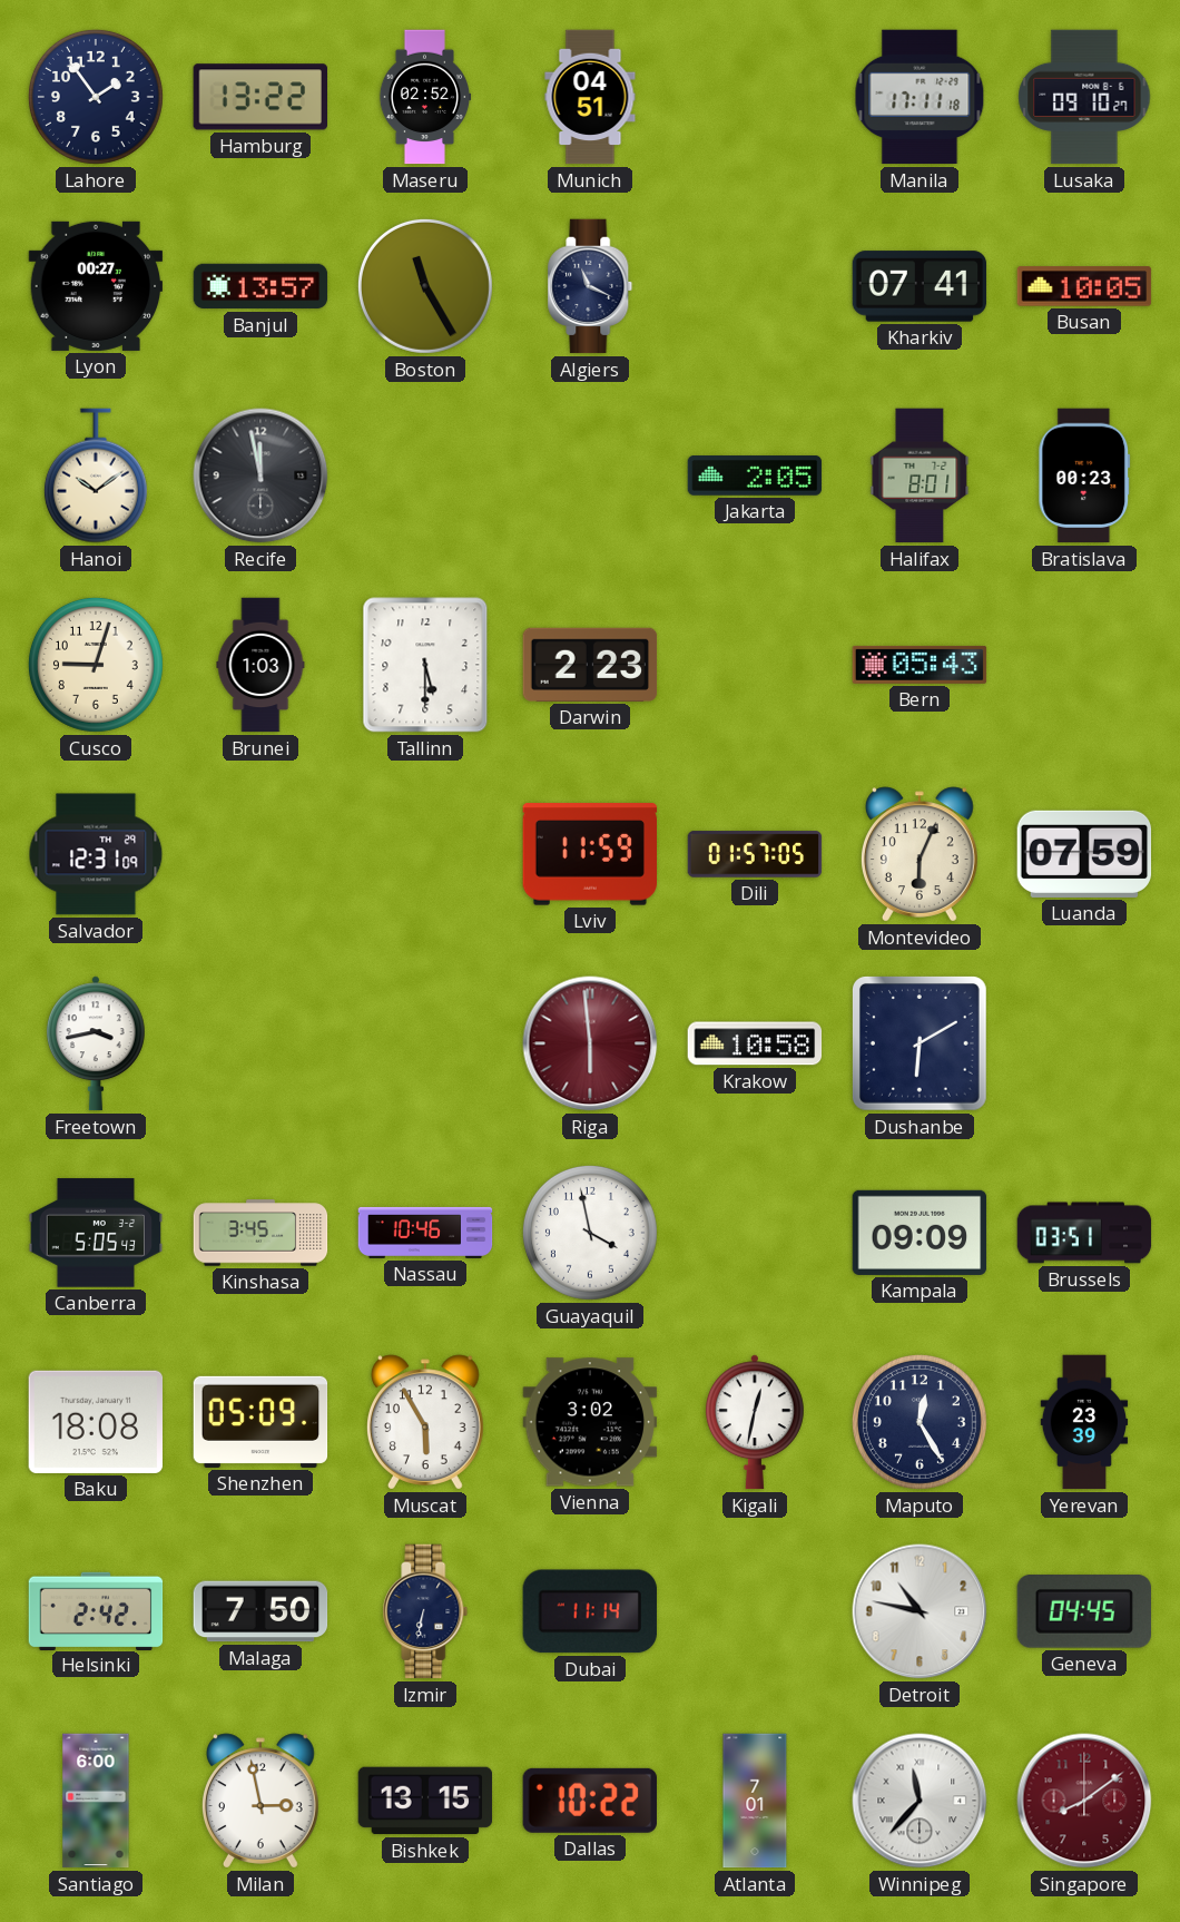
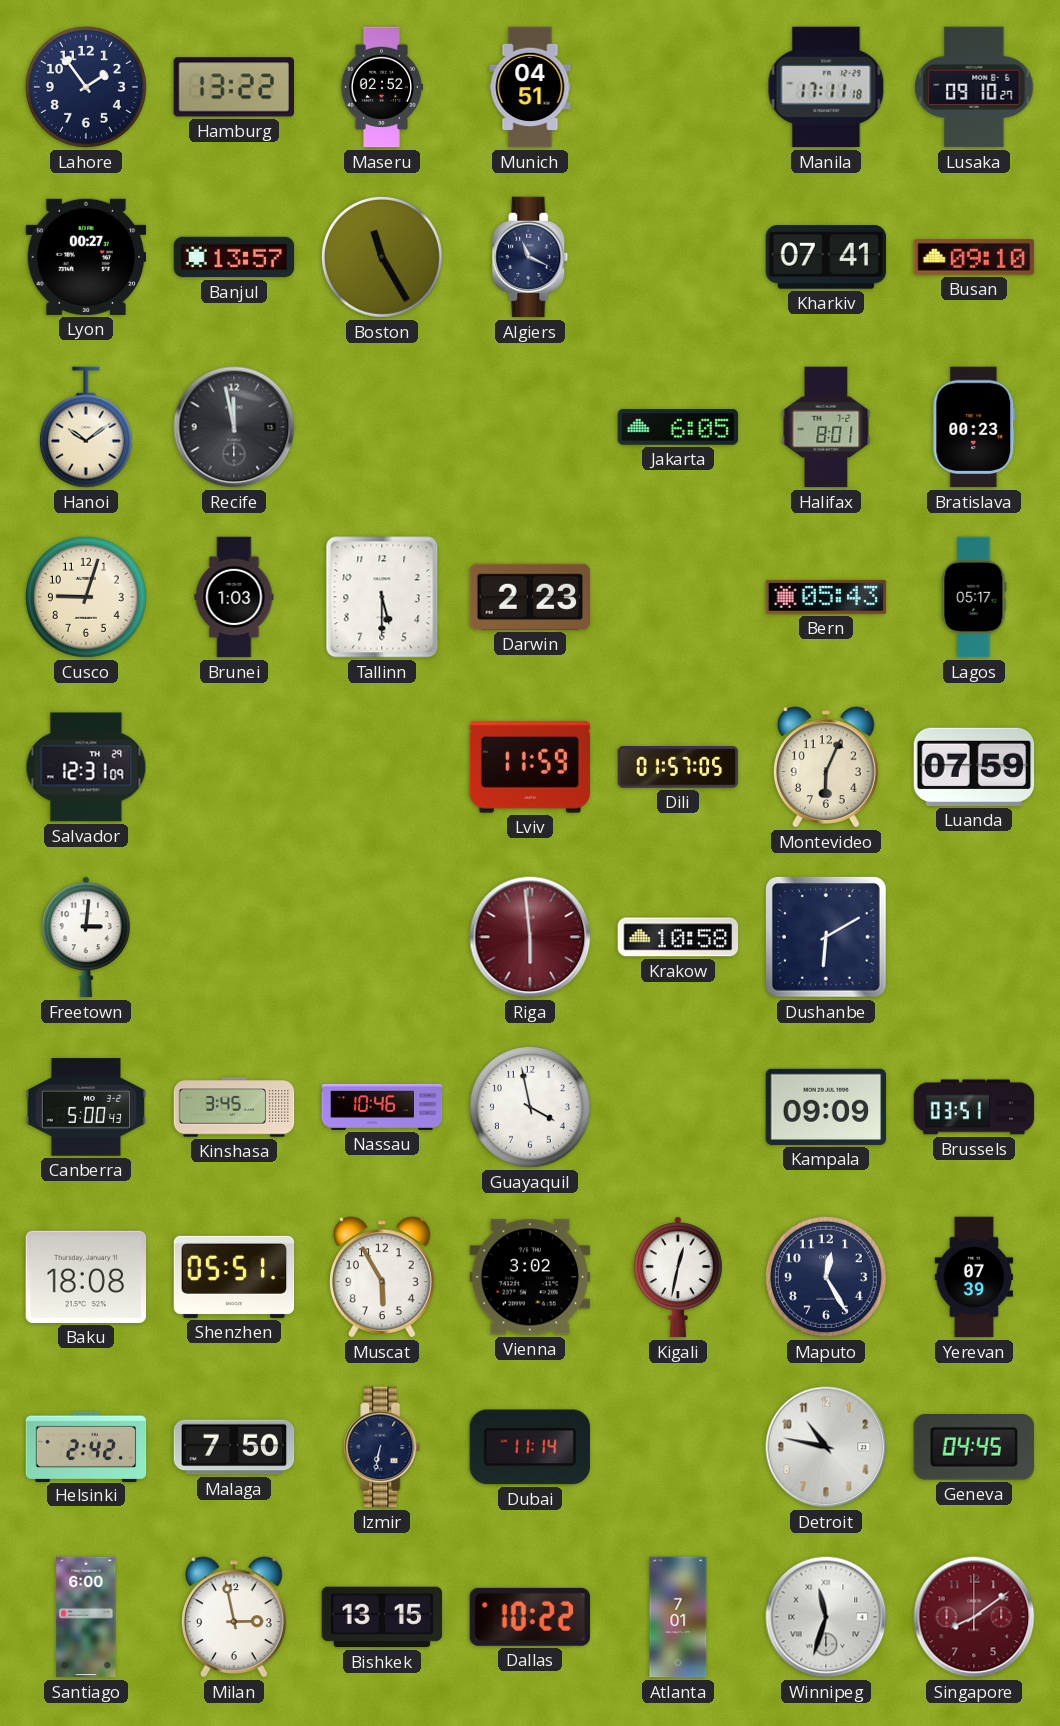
Busan: 10:05 -> 09:10 (974, 257)
Jakarta: 2:05 -> 6:05 (678, 428)
Lagos: none -> 05:17 (974, 597)
Freetown: 3:43 -> 3:01 (86, 937)
Canberra: 5:05 -> 5:00 (86, 1107)
Shenzhen: 05:09 -> 05:51 (234, 1277)
Yerevan: 23:39 -> 07:39 (974, 1277)
Winnipeg: 11:37 -> 11:33 (826, 1617)
